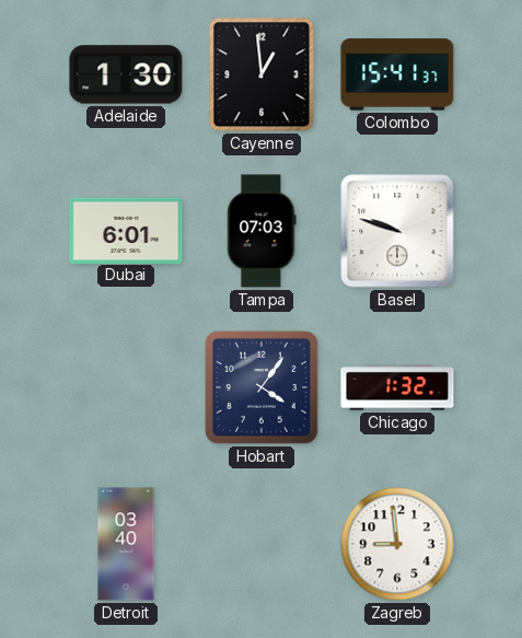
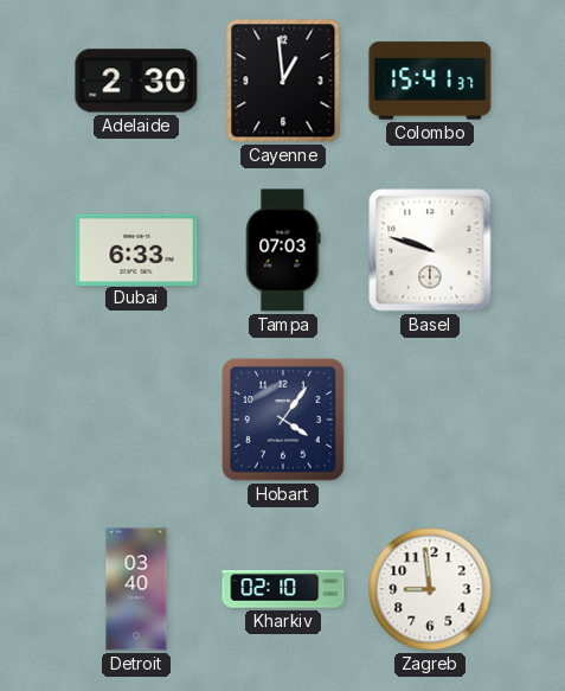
Adelaide: 1:30 -> 2:30 (136, 81)
Dubai: 6:01 -> 6:33 (136, 249)
Chicago: 1:32 -> none (397, 387)
Kharkiv: none -> 02:10 (283, 589)
